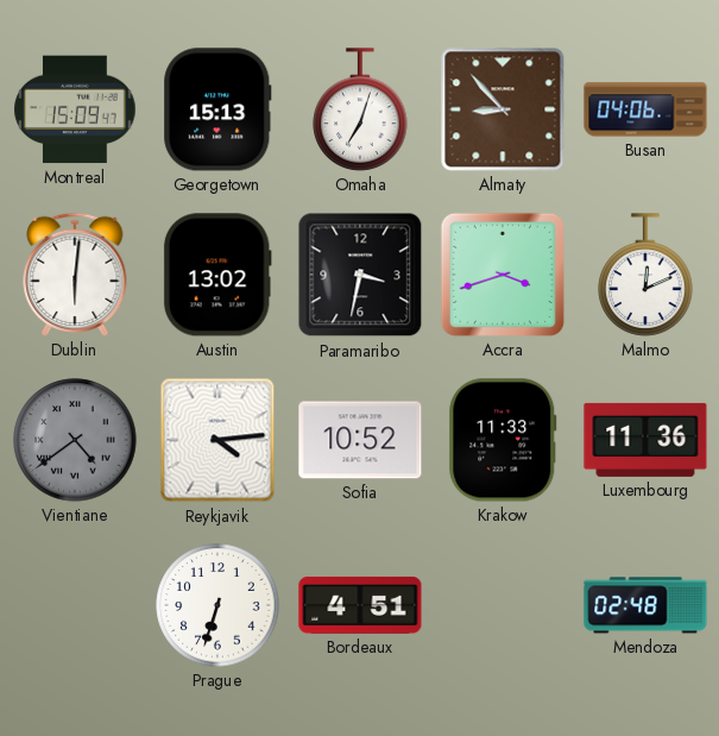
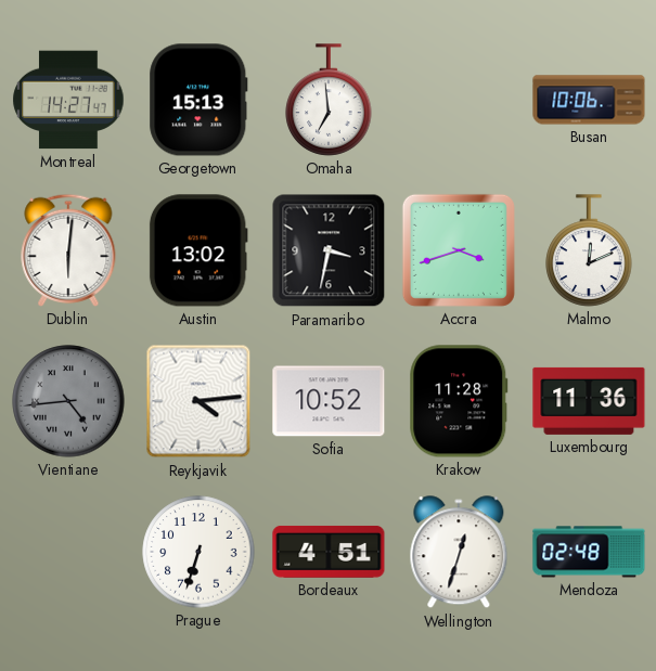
Montreal: 15:09 -> 14:27 (68, 100)
Omaha: 7:03 -> 6:59 (329, 100)
Almaty: 8:53 -> none (503, 109)
Busan: 04:06 -> 10:06 (589, 100)
Vientiane: 4:39 -> 4:44 (68, 401)
Krakow: 11:33 -> 11:28 (459, 401)
Wellington: none -> 12:33 (459, 553)
